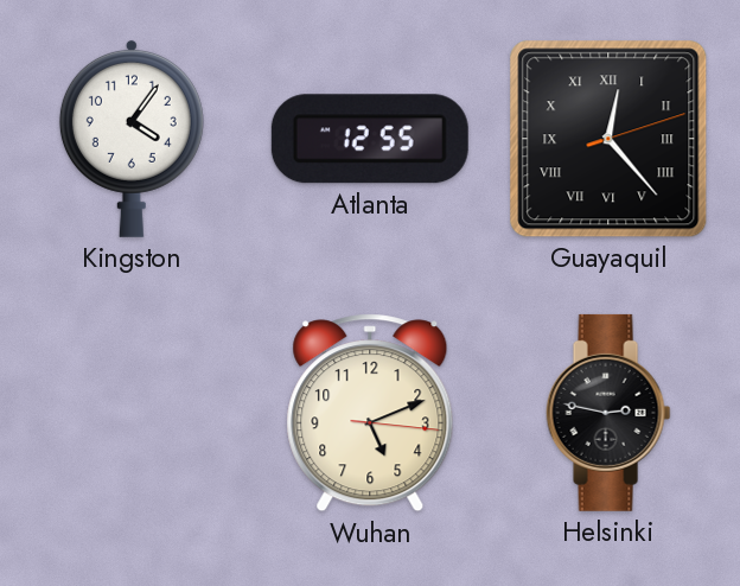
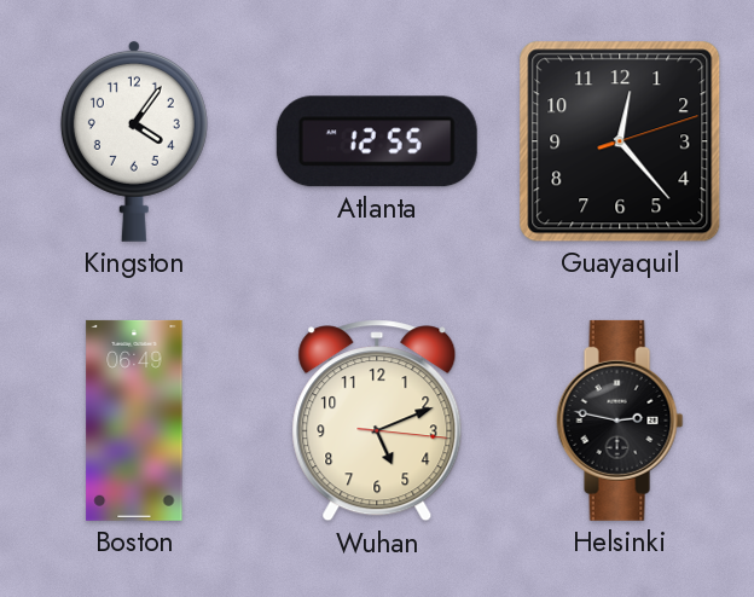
Guayaquil numerals: Roman -> Arabic (620, 141)
Boston: none -> 06:49 (134, 421)
